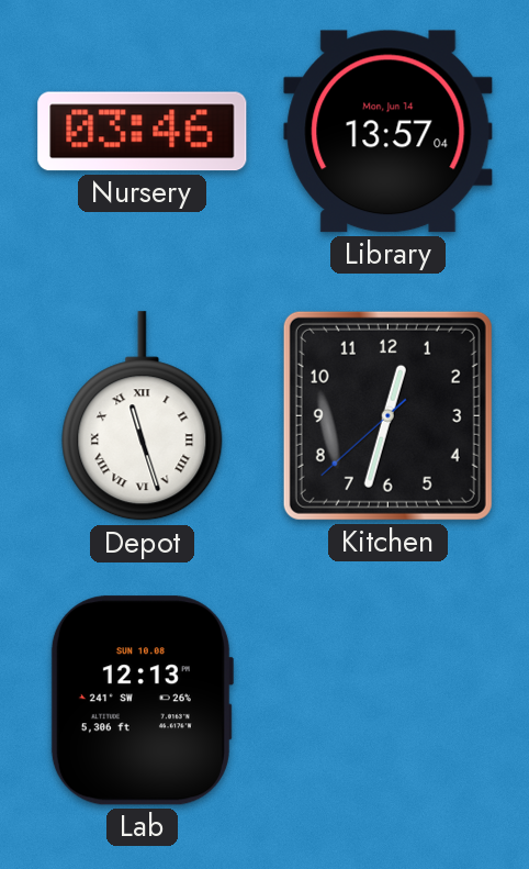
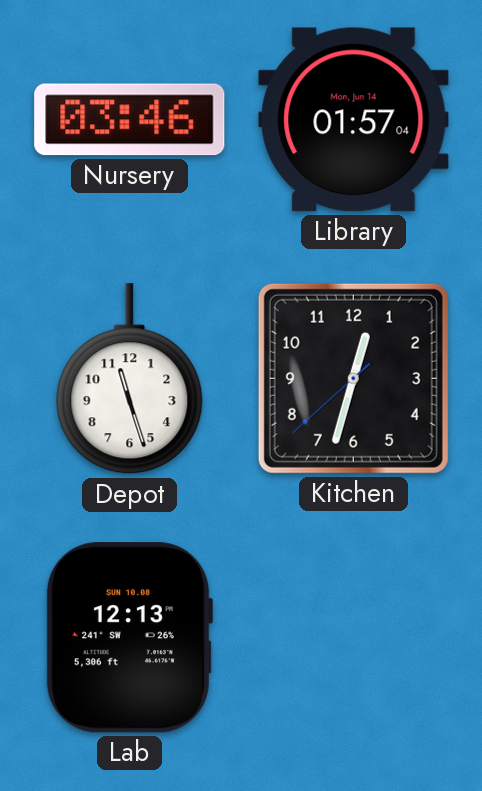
Library: 13:57 -> 01:57 (354, 120)
Depot numerals: Roman -> Arabic (130, 379)
